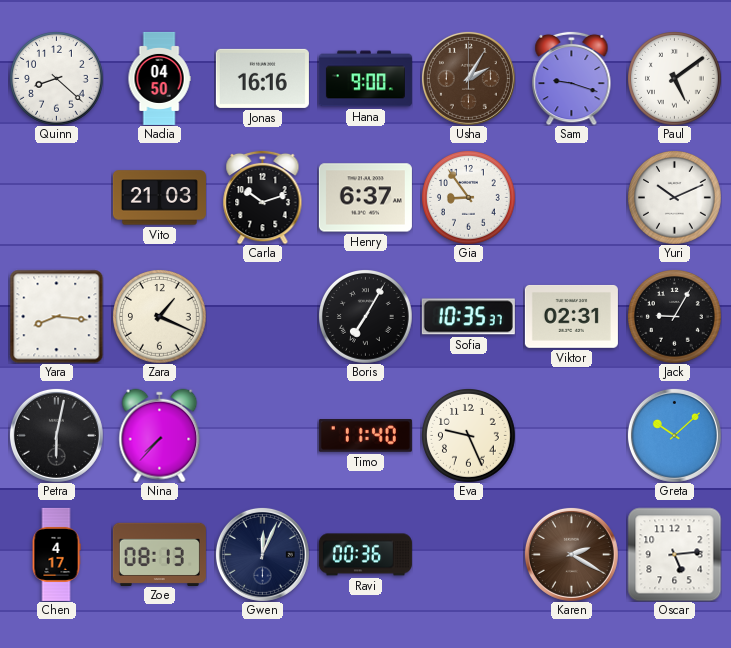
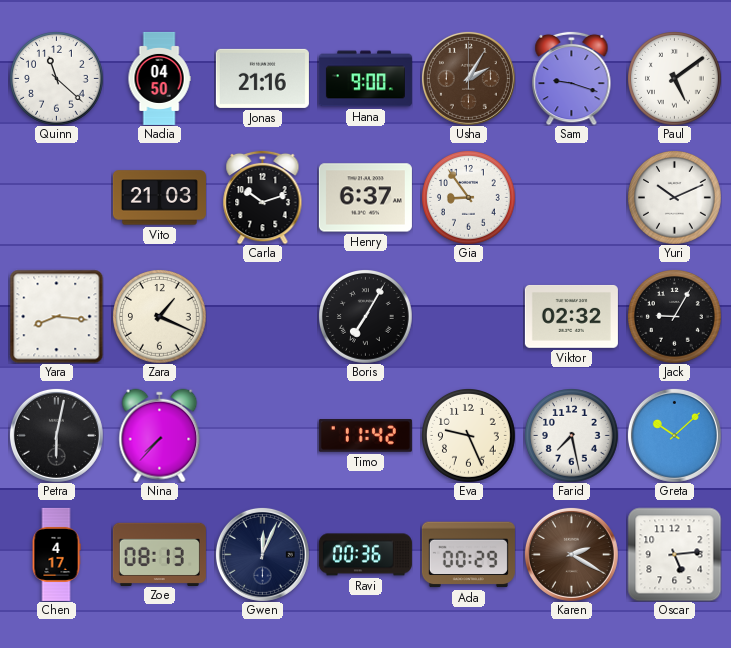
Quinn: 8:22 -> 11:22 (57, 79)
Jonas: 16:16 -> 21:16 (262, 78)
Sofia: 10:35 -> none (468, 317)
Viktor: 02:31 -> 02:32 (571, 316)
Timo: 11:40 -> 11:42 (365, 436)
Farid: none -> 7:28 (572, 436)
Ada: none -> 00:29 (468, 555)
